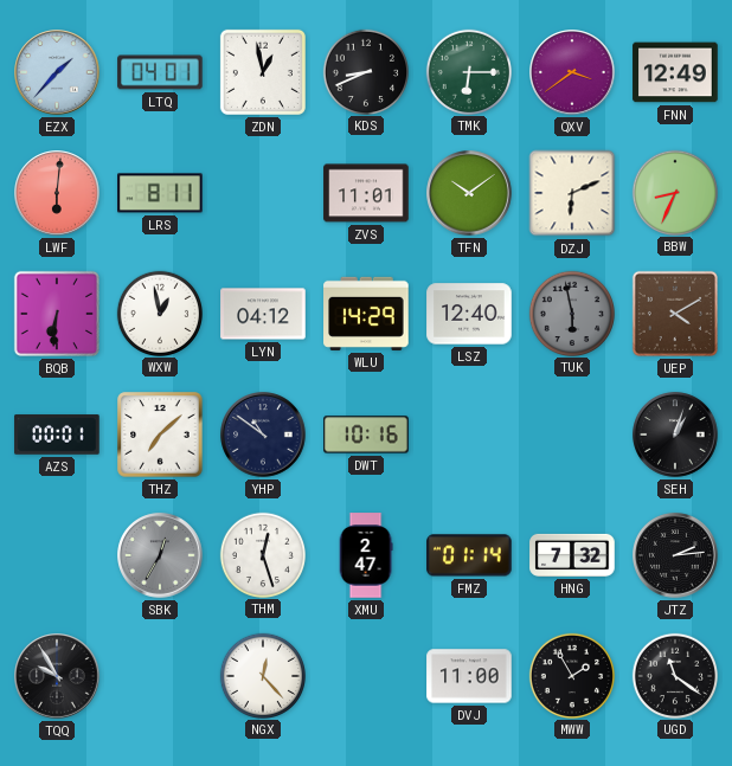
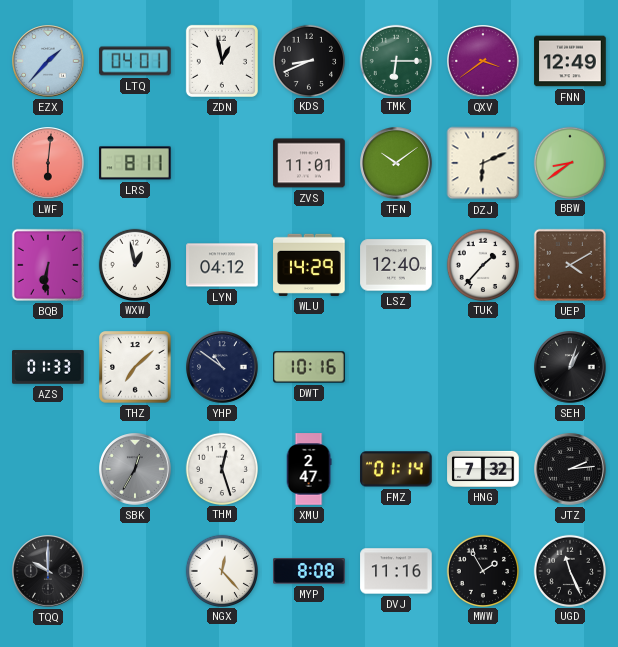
BBW: 8:34 -> 8:39 (569, 162)
TUK: 5:58 -> 1:37 (482, 264)
TUK dial: grey -> white (482, 264)
AZS: 00:01 -> 01:33 (48, 367)
TQQ: 9:55 -> 10:00 (48, 571)
MYP: none -> 8:08 (309, 571)
DVJ: 11:00 -> 11:16 (396, 571)
UGD: 11:21 -> 11:26 (569, 570)
